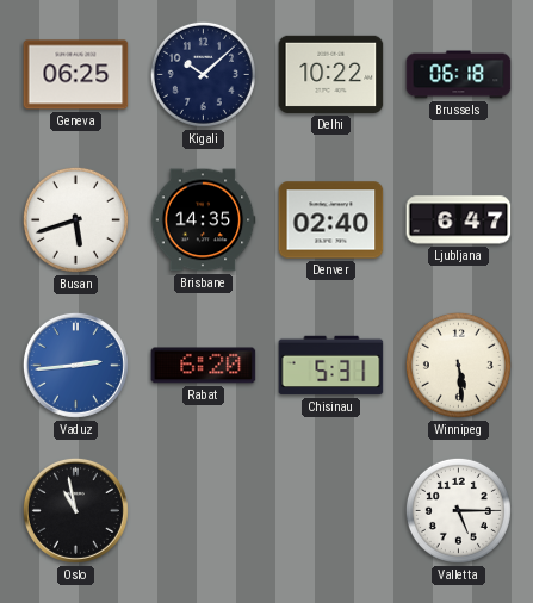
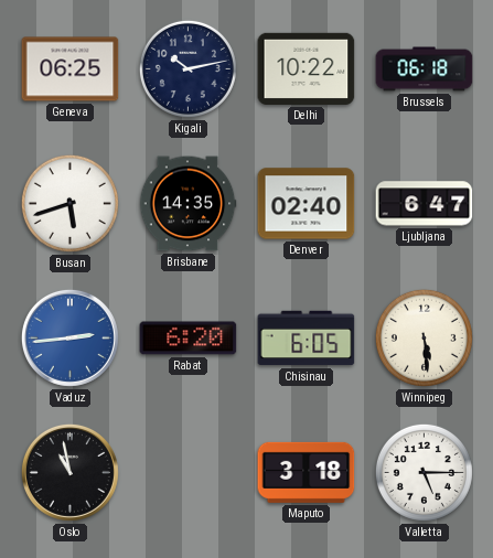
Kigali: 10:08 -> 10:13 (187, 68)
Chisinau: 5:31 -> 6:05 (307, 339)
Maputo: none -> 3:18 (307, 472)
